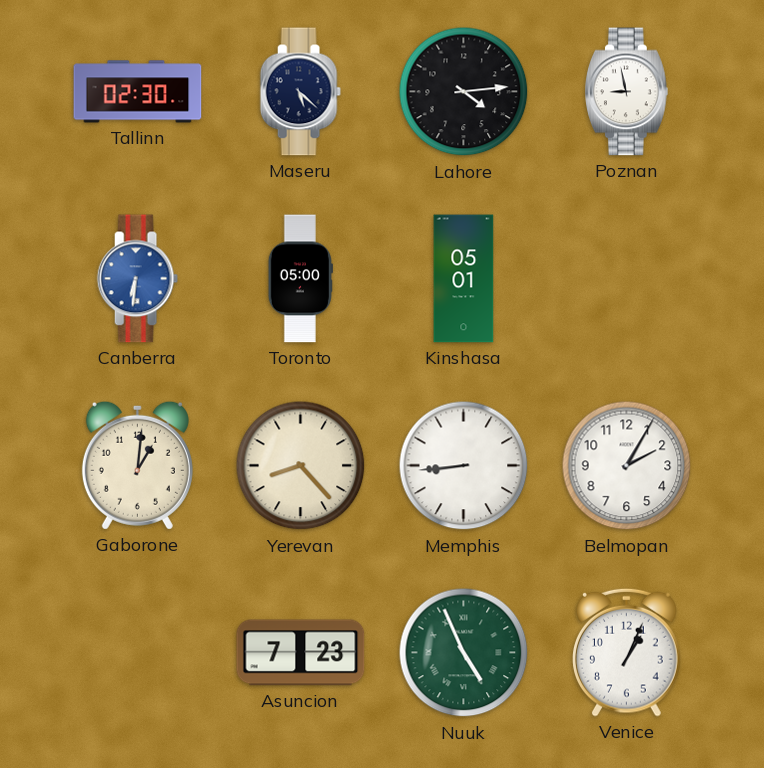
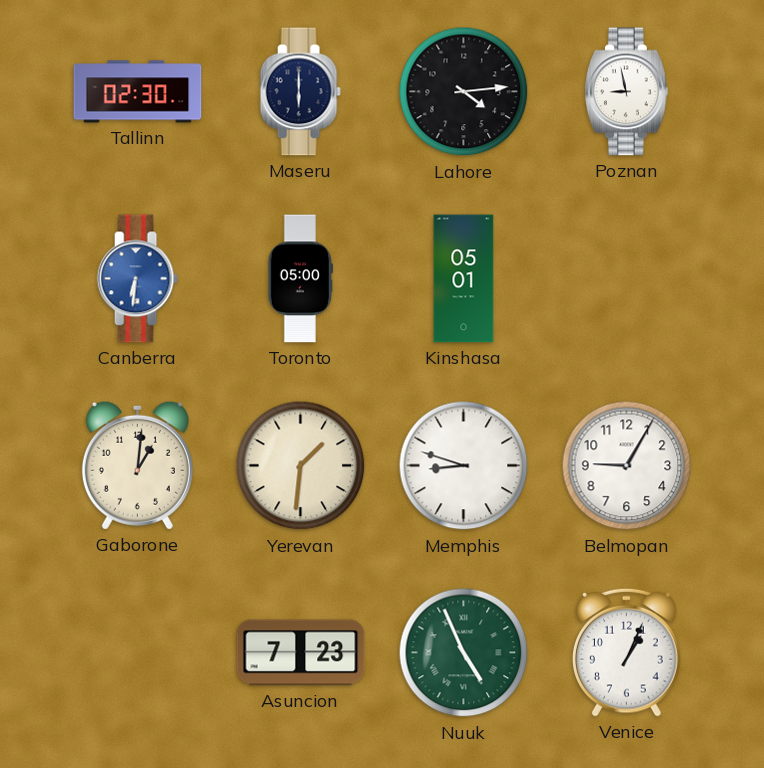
Maseru: 5:22 -> 6:00 (300, 92)
Yerevan: 8:23 -> 1:31 (301, 466)
Memphis: 8:44 -> 8:48 (464, 466)
Belmopan: 2:05 -> 9:05 (627, 466)
